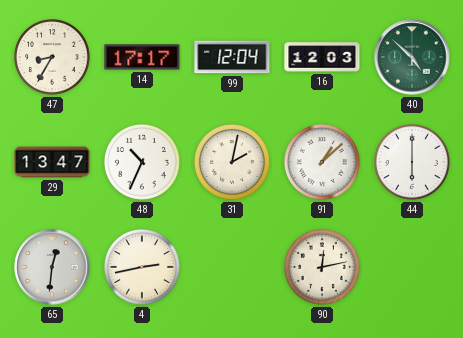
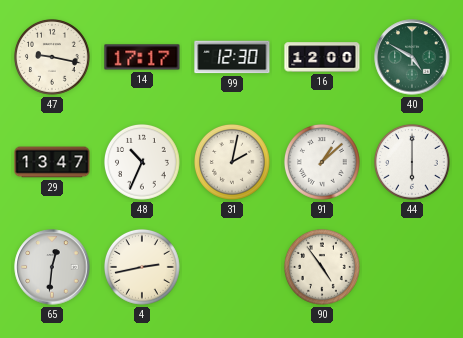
47: 8:35 -> 9:17 (53, 58)
99: 12:04 -> 12:30 (232, 57)
16: 12:03 -> 12:00 (322, 57)
40: 4:52 -> 4:50 (412, 57)
90: 12:13 -> 4:54 (323, 268)
